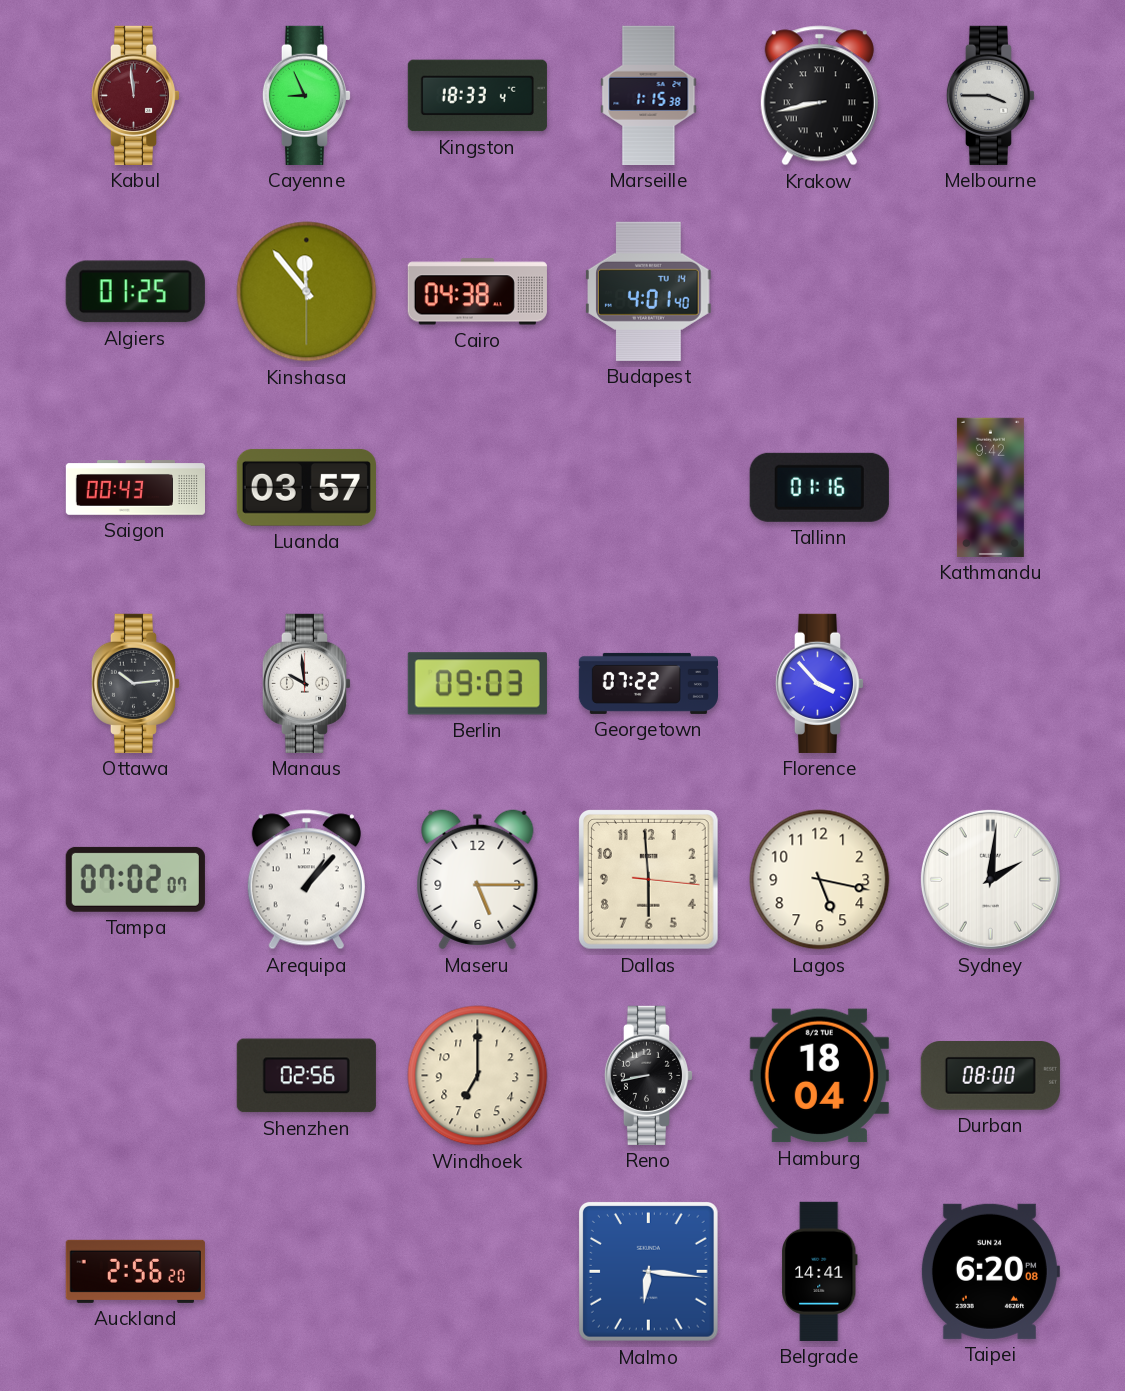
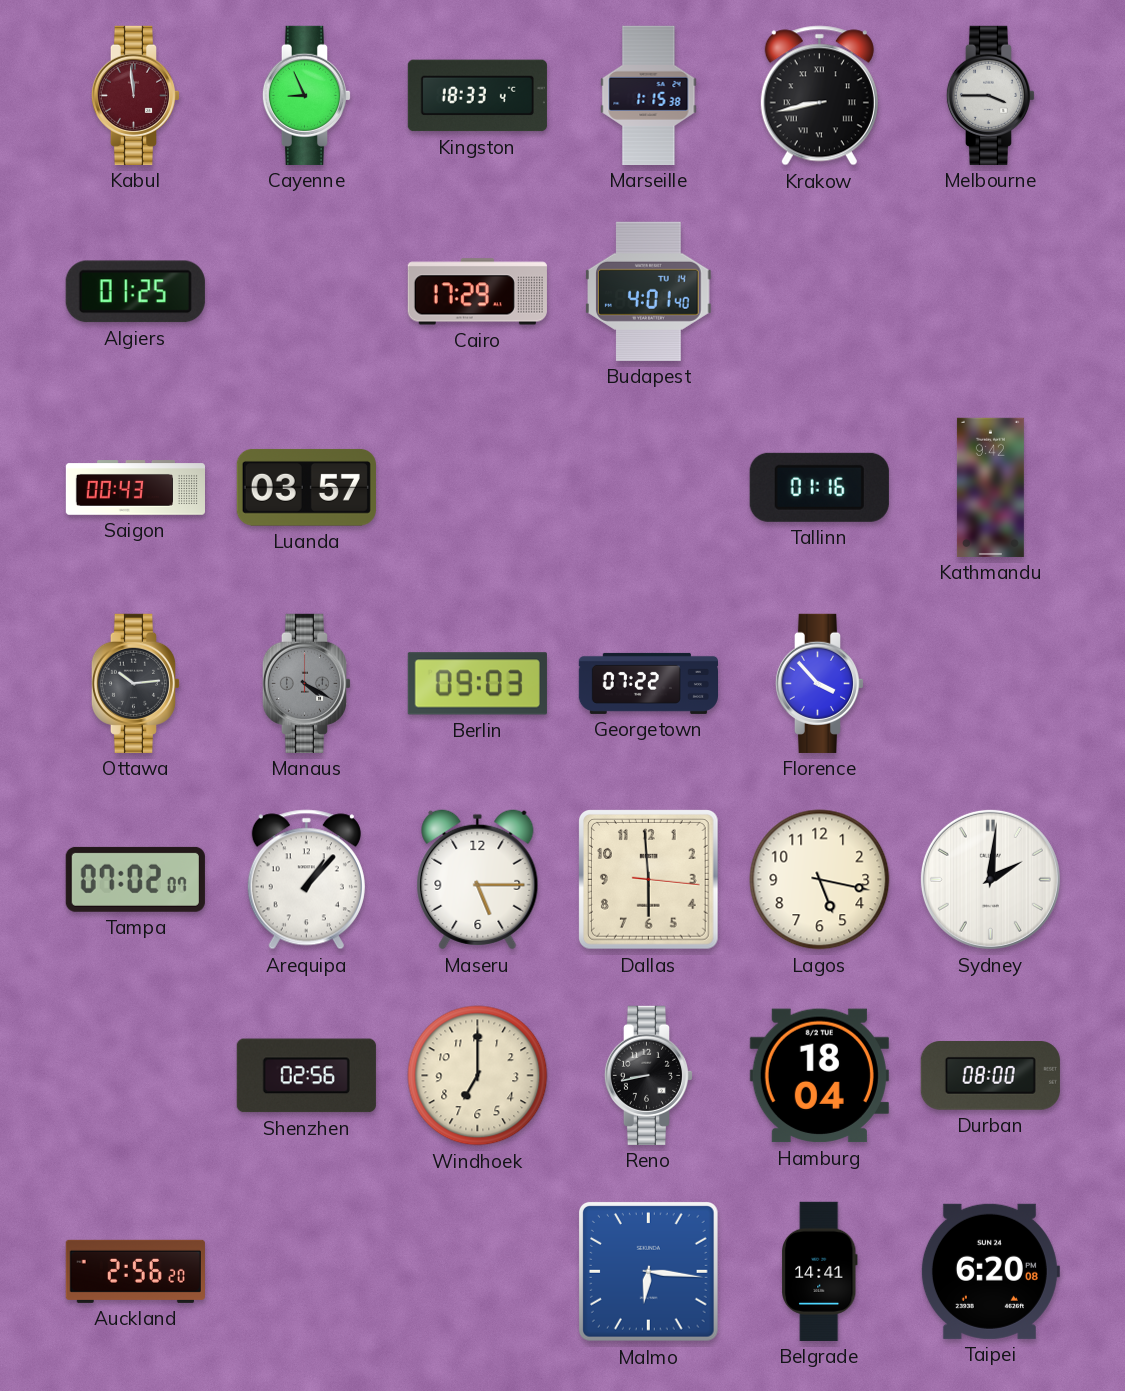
Kinshasa: 11:53 -> none (307, 292)
Cairo: 04:38 -> 17:29 (477, 292)
Manaus: 9:59 -> 4:20 (307, 683)
Manaus dial: white -> grey (307, 683)
